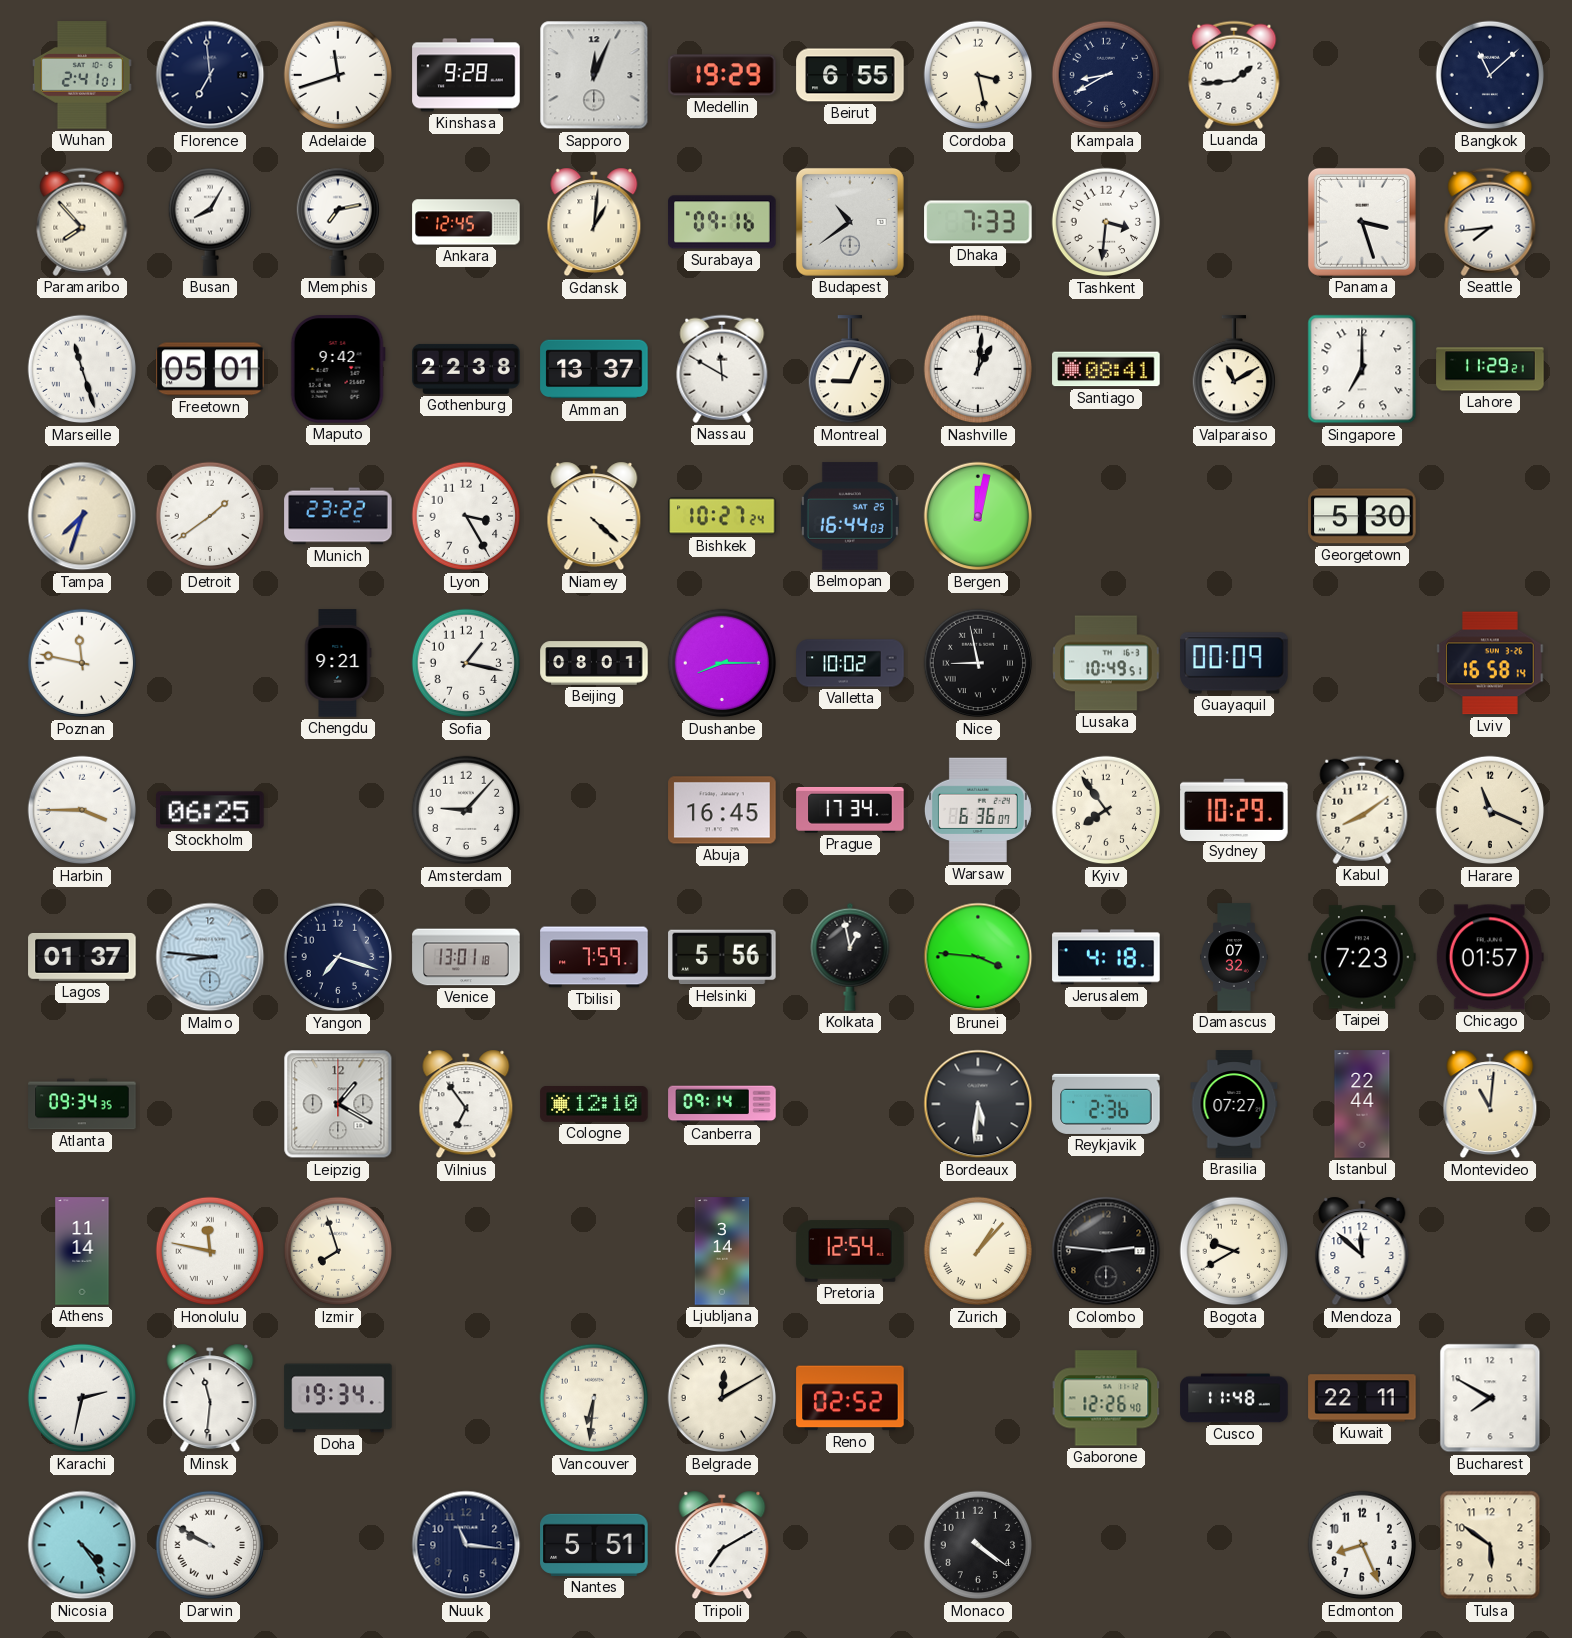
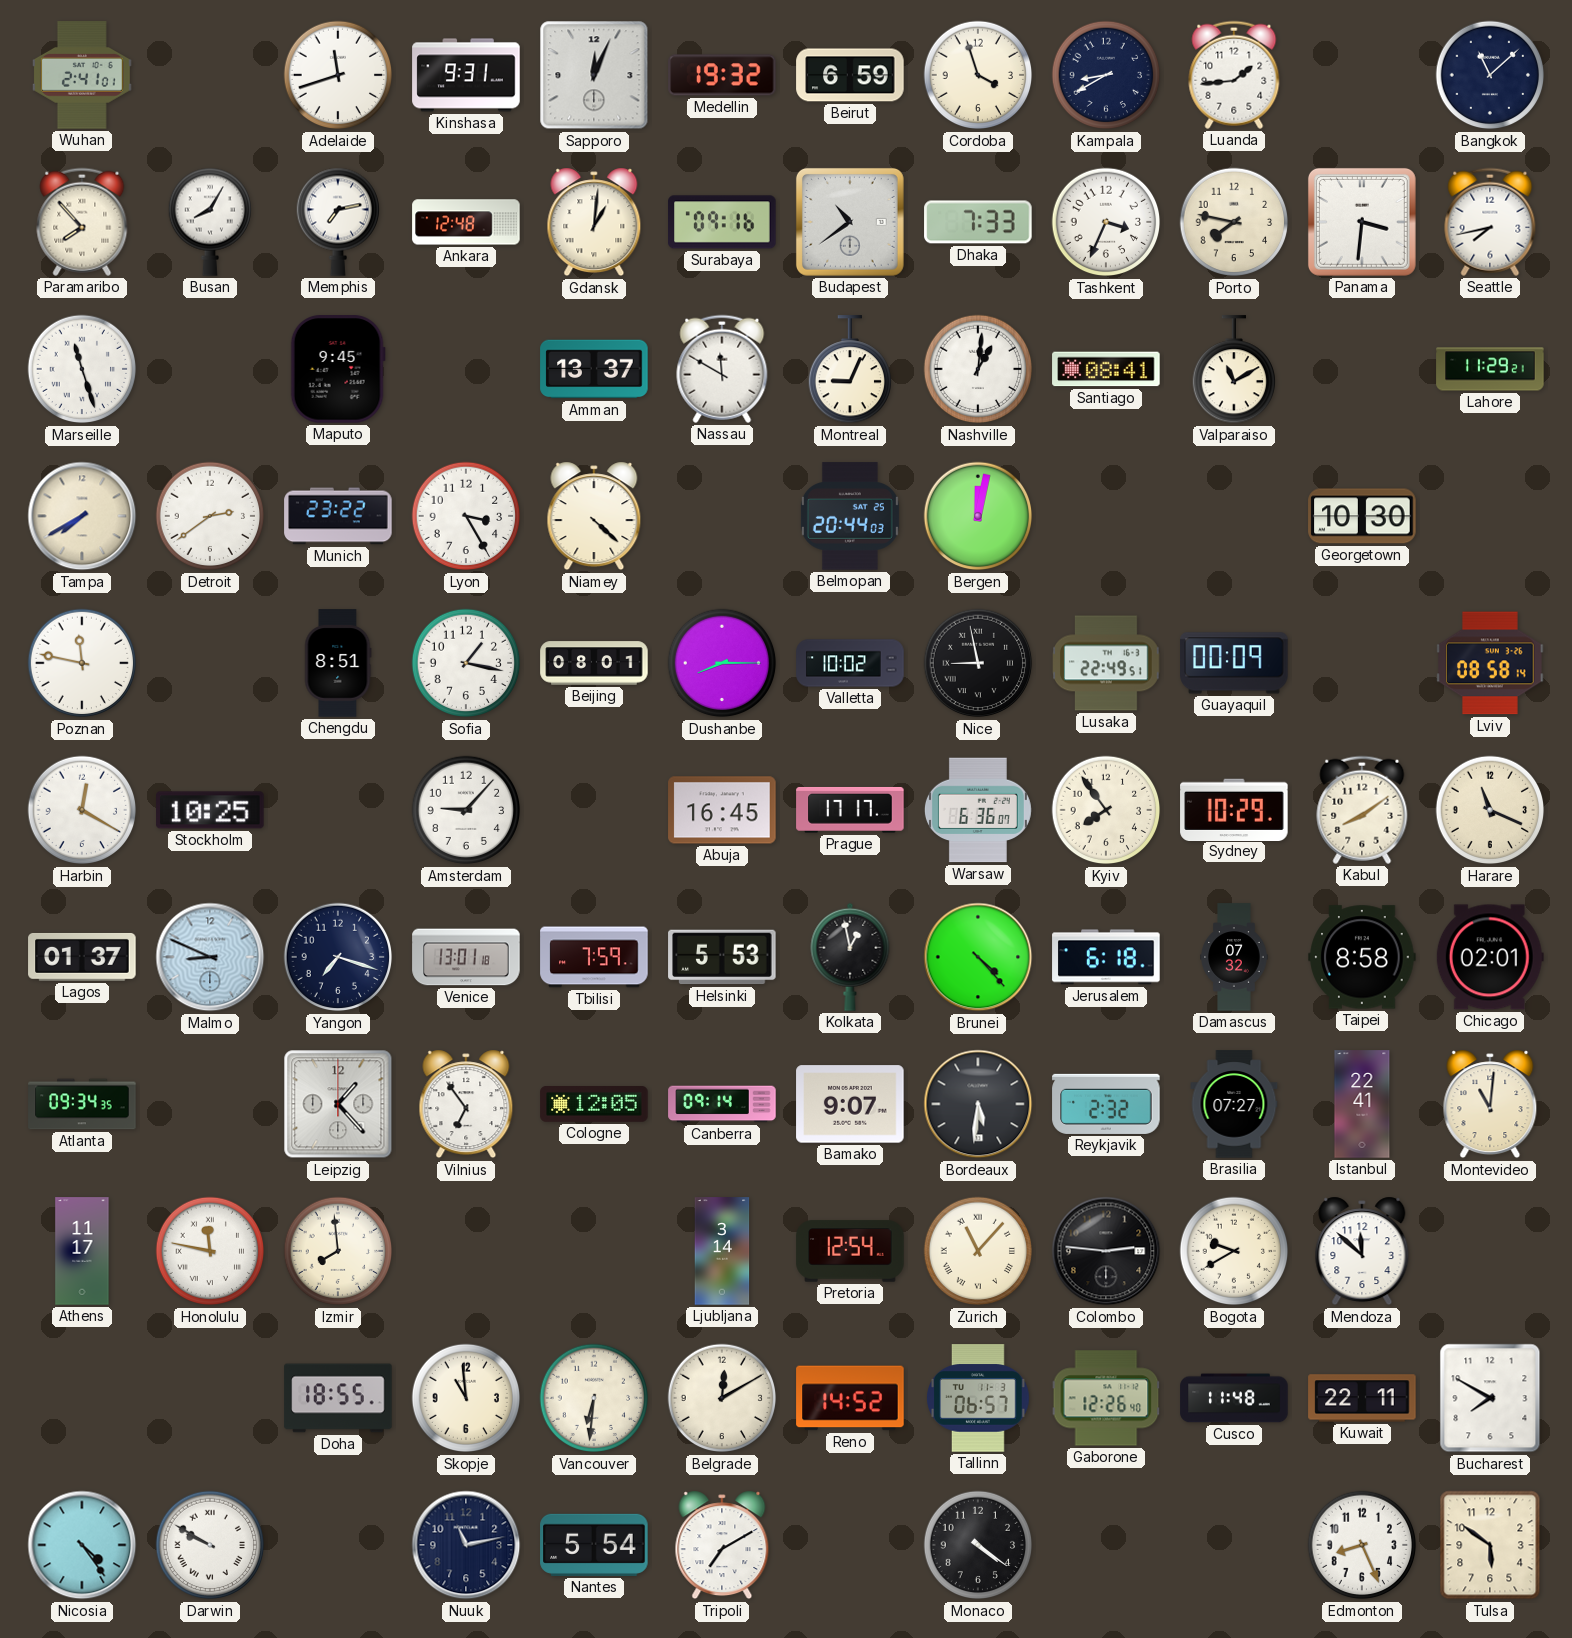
Florence: 6:59 -> none (210, 75)
Kinshasa: 9:28 -> 9:31 (466, 75)
Medellin: 19:29 -> 19:32 (722, 75)
Beirut: 6:55 -> 6:59 (850, 75)
Cordoba: 3:28 -> 3:57 (978, 75)
Ankara: 12:45 -> 12:48 (466, 222)
Tashkent: 3:31 -> 3:34 (1106, 222)
Porto: none -> 7:47 (1234, 222)
Panama: 3:27 -> 3:31 (1362, 222)
Seattle: 7:44 -> 7:43 (1490, 222)
Freetown: 05:01 -> none (210, 369)
Maputo: 9:42 -> 9:45 (338, 369)
Gothenburg: 22:38 -> none (466, 369)
Singapore: 7:00 -> none (1362, 369)
Tampa: 7:33 -> 7:40 (82, 516)
Detroit: 1:39 -> 2:39 (210, 516)
Bishkek: 10:27 -> none (722, 516)
Belmopan: 16:44 -> 20:44 (850, 516)
Georgetown: 5:30 -> 10:30 (1362, 516)
Chengdu: 9:21 -> 8:51 (338, 663)
Lusaka: 10:49 -> 22:49 (1106, 663)
Lviv: 16:58 -> 08:58 (1490, 663)
Harbin: 3:45 -> 12:20 (82, 810)
Stockholm: 06:25 -> 10:25 (210, 810)
Prague: 17:34 -> 17:17 (850, 810)
Malmo: 8:46 -> 8:49 (210, 957)
Helsinki: 5:56 -> 5:53 (722, 957)
Brunei: 3:46 -> 4:23 (978, 957)
Jerusalem: 4:18 -> 6:18 (1106, 957)
Taipei: 7:23 -> 8:58 (1362, 957)
Chicago: 01:57 -> 02:01 (1490, 957)
Leipzig: 1:20 -> 1:23 (338, 1104)
Cologne: 12:10 -> 12:05 (594, 1105)
Bamako: none -> 9:07 (850, 1104)
Reykjavik: 2:36 -> 2:32 (1106, 1104)
Istanbul: 22:44 -> 22:41 (1362, 1104)
Athens: 11:14 -> 11:17 (82, 1251)
Izmir: 7:57 -> 7:59 (338, 1251)
Zurich: 1:07 -> 11:07 (978, 1251)
Karachi: 2:32 -> none (82, 1398)
Minsk: 11:31 -> none (210, 1398)
Doha: 19:34 -> 18:55 (338, 1398)
Skopje: none -> 10:59 (466, 1398)
Reno: 02:52 -> 14:52 (850, 1398)
Tallinn: none -> 06:57 (978, 1398)
Nuuk: 11:16 -> 11:13 (466, 1545)
Nantes: 5:51 -> 5:54 (594, 1545)
